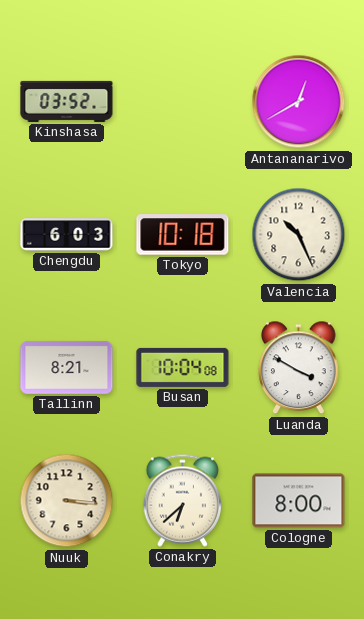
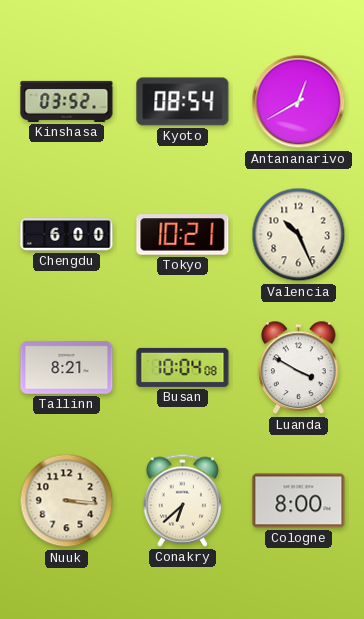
Kyoto: none -> 08:54 (183, 102)
Chengdu: 6:03 -> 6:00 (67, 235)
Tokyo: 10:18 -> 10:21 (183, 235)
